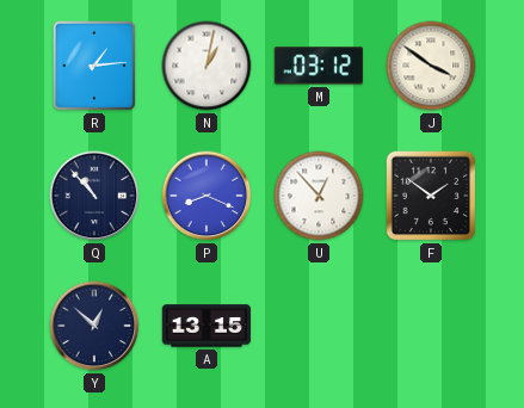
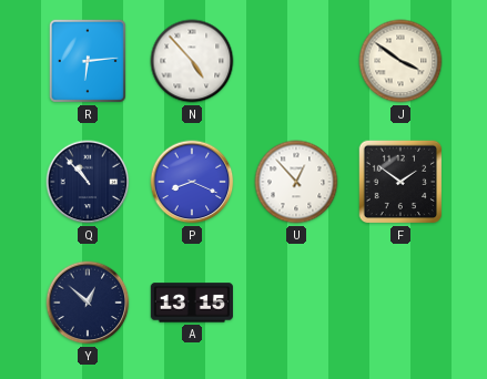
R: 1:14 -> 6:14 (88, 61)
N: 1:02 -> 4:53 (192, 61)
M: 03:12 -> none (319, 66)
